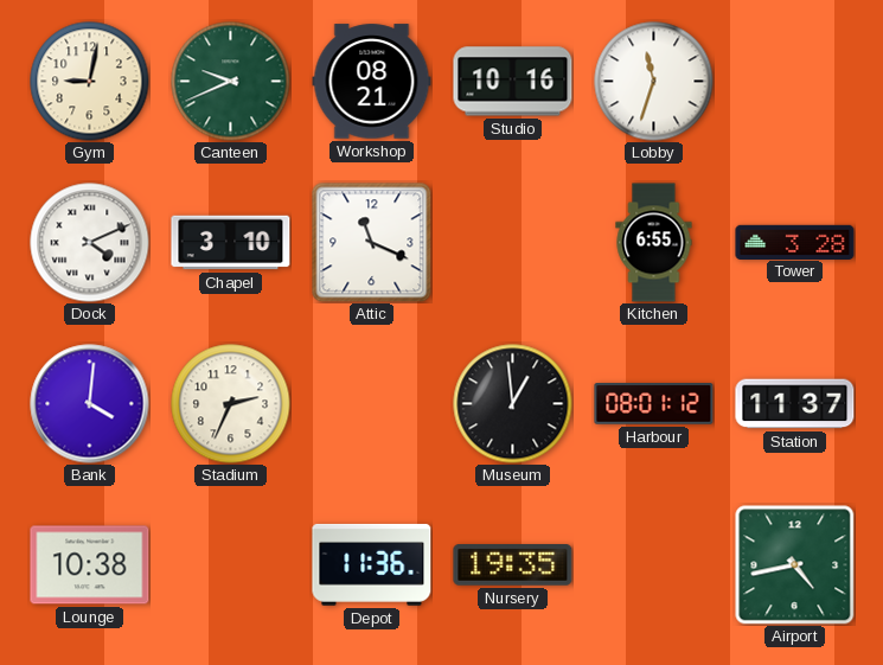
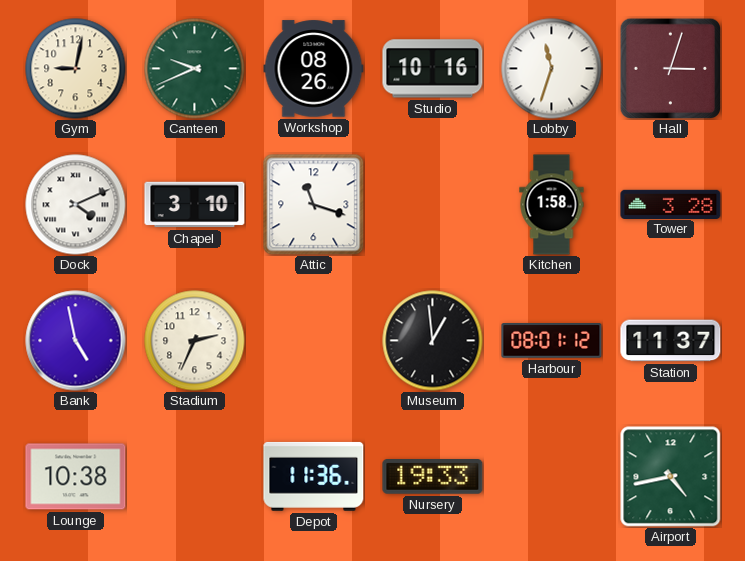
Workshop: 08:21 -> 08:26 (314, 69)
Hall: none -> 3:03 (670, 68)
Attic: 11:19 -> 11:18 (314, 205)
Kitchen: 6:55 -> 1:58 (552, 205)
Bank: 4:01 -> 4:58 (76, 341)
Nursery: 19:35 -> 19:33 (433, 477)
